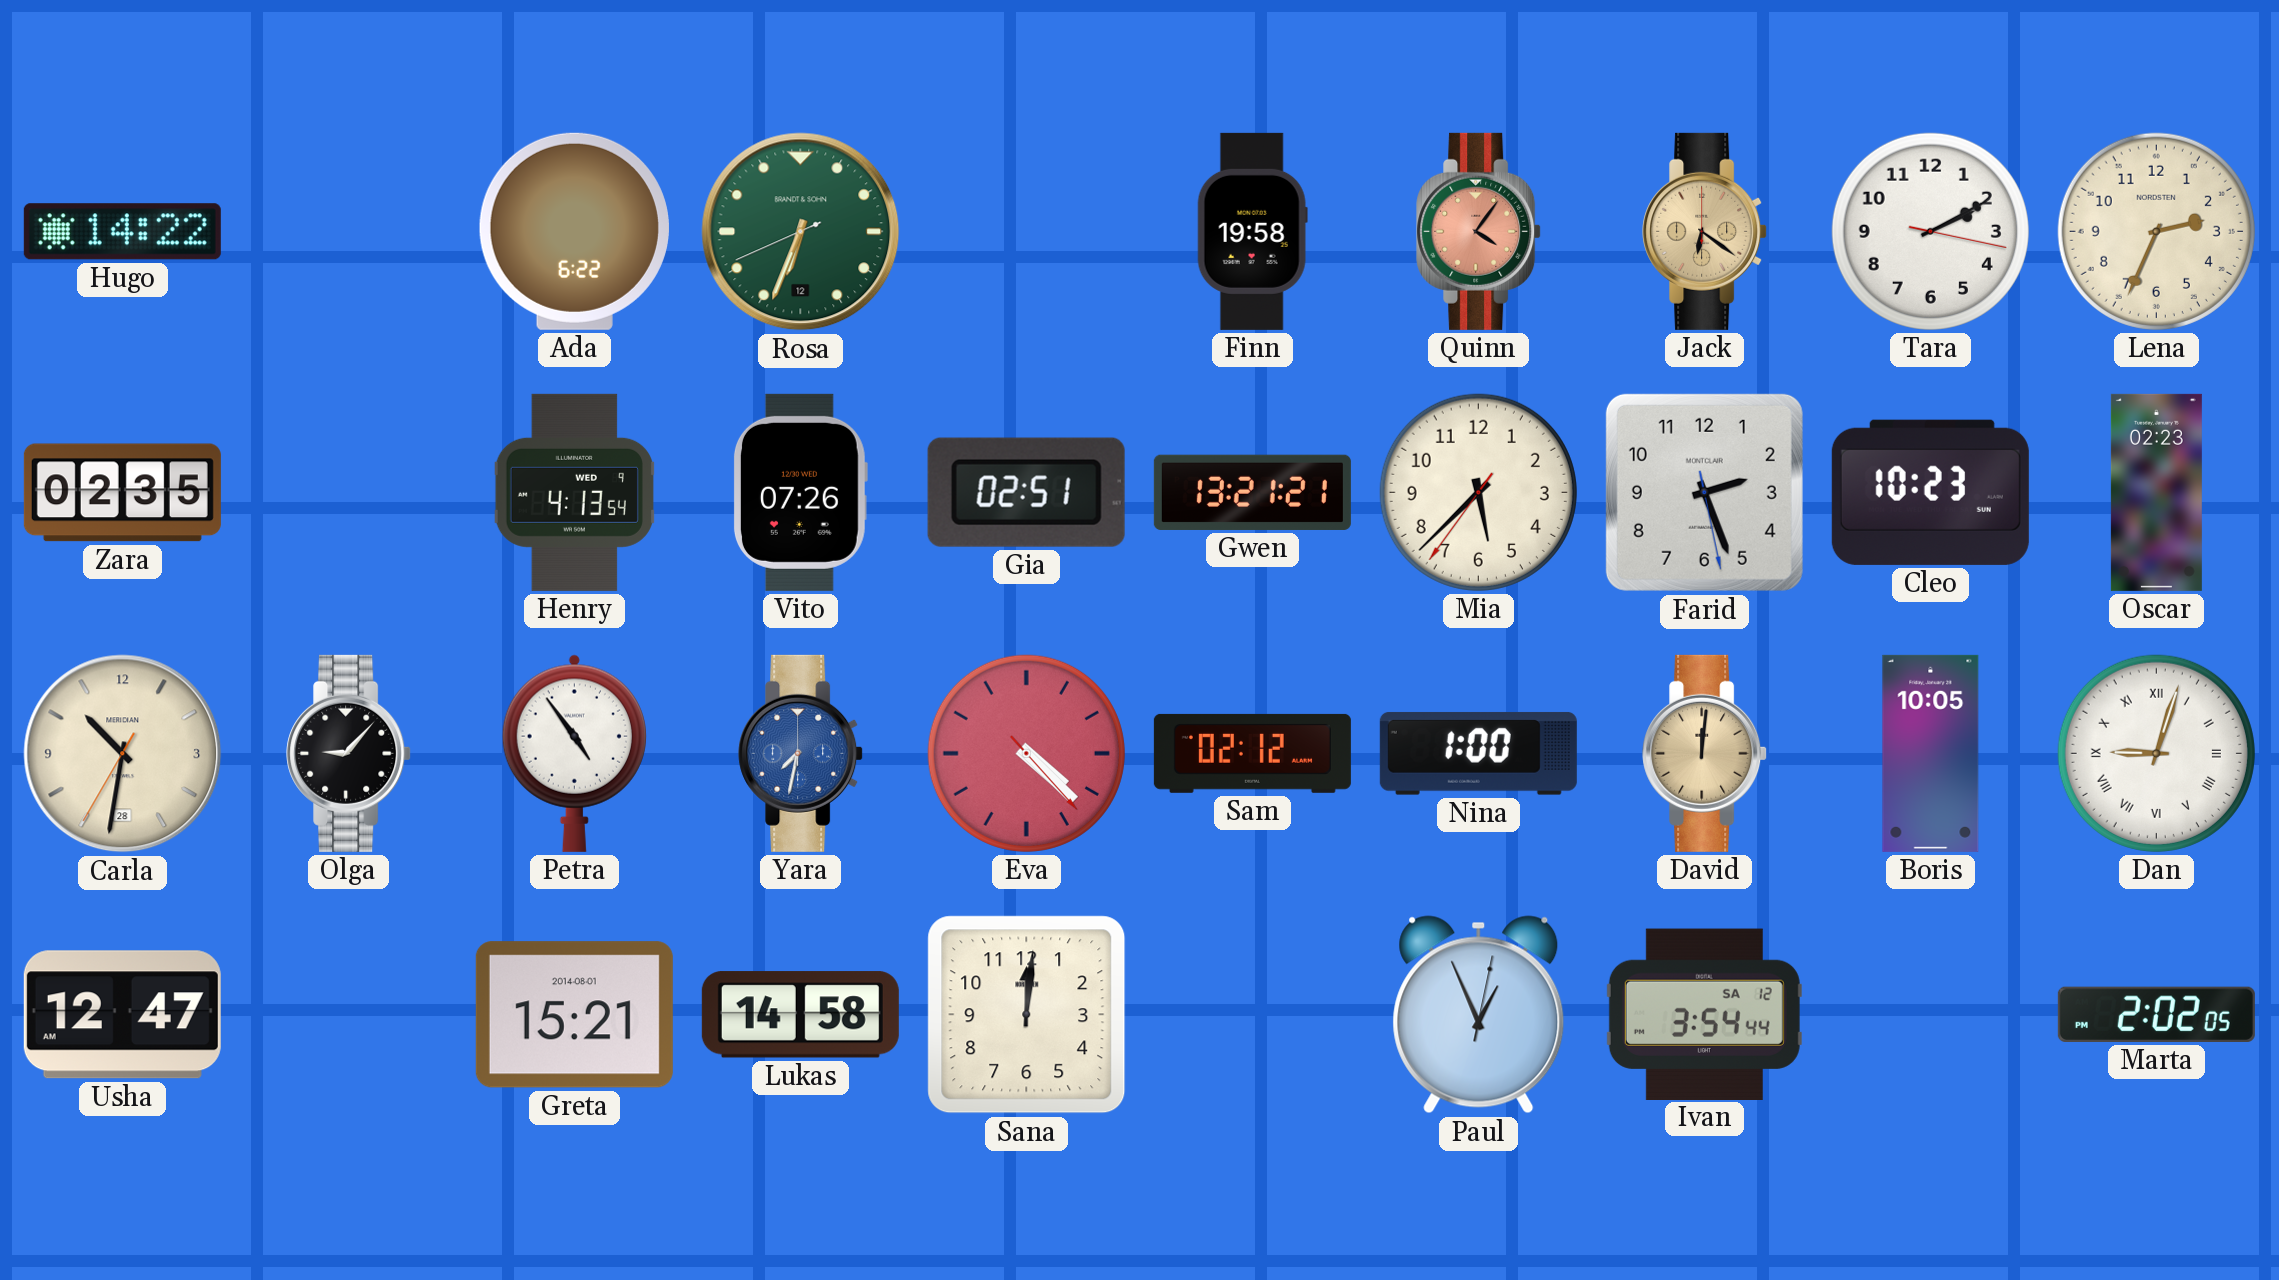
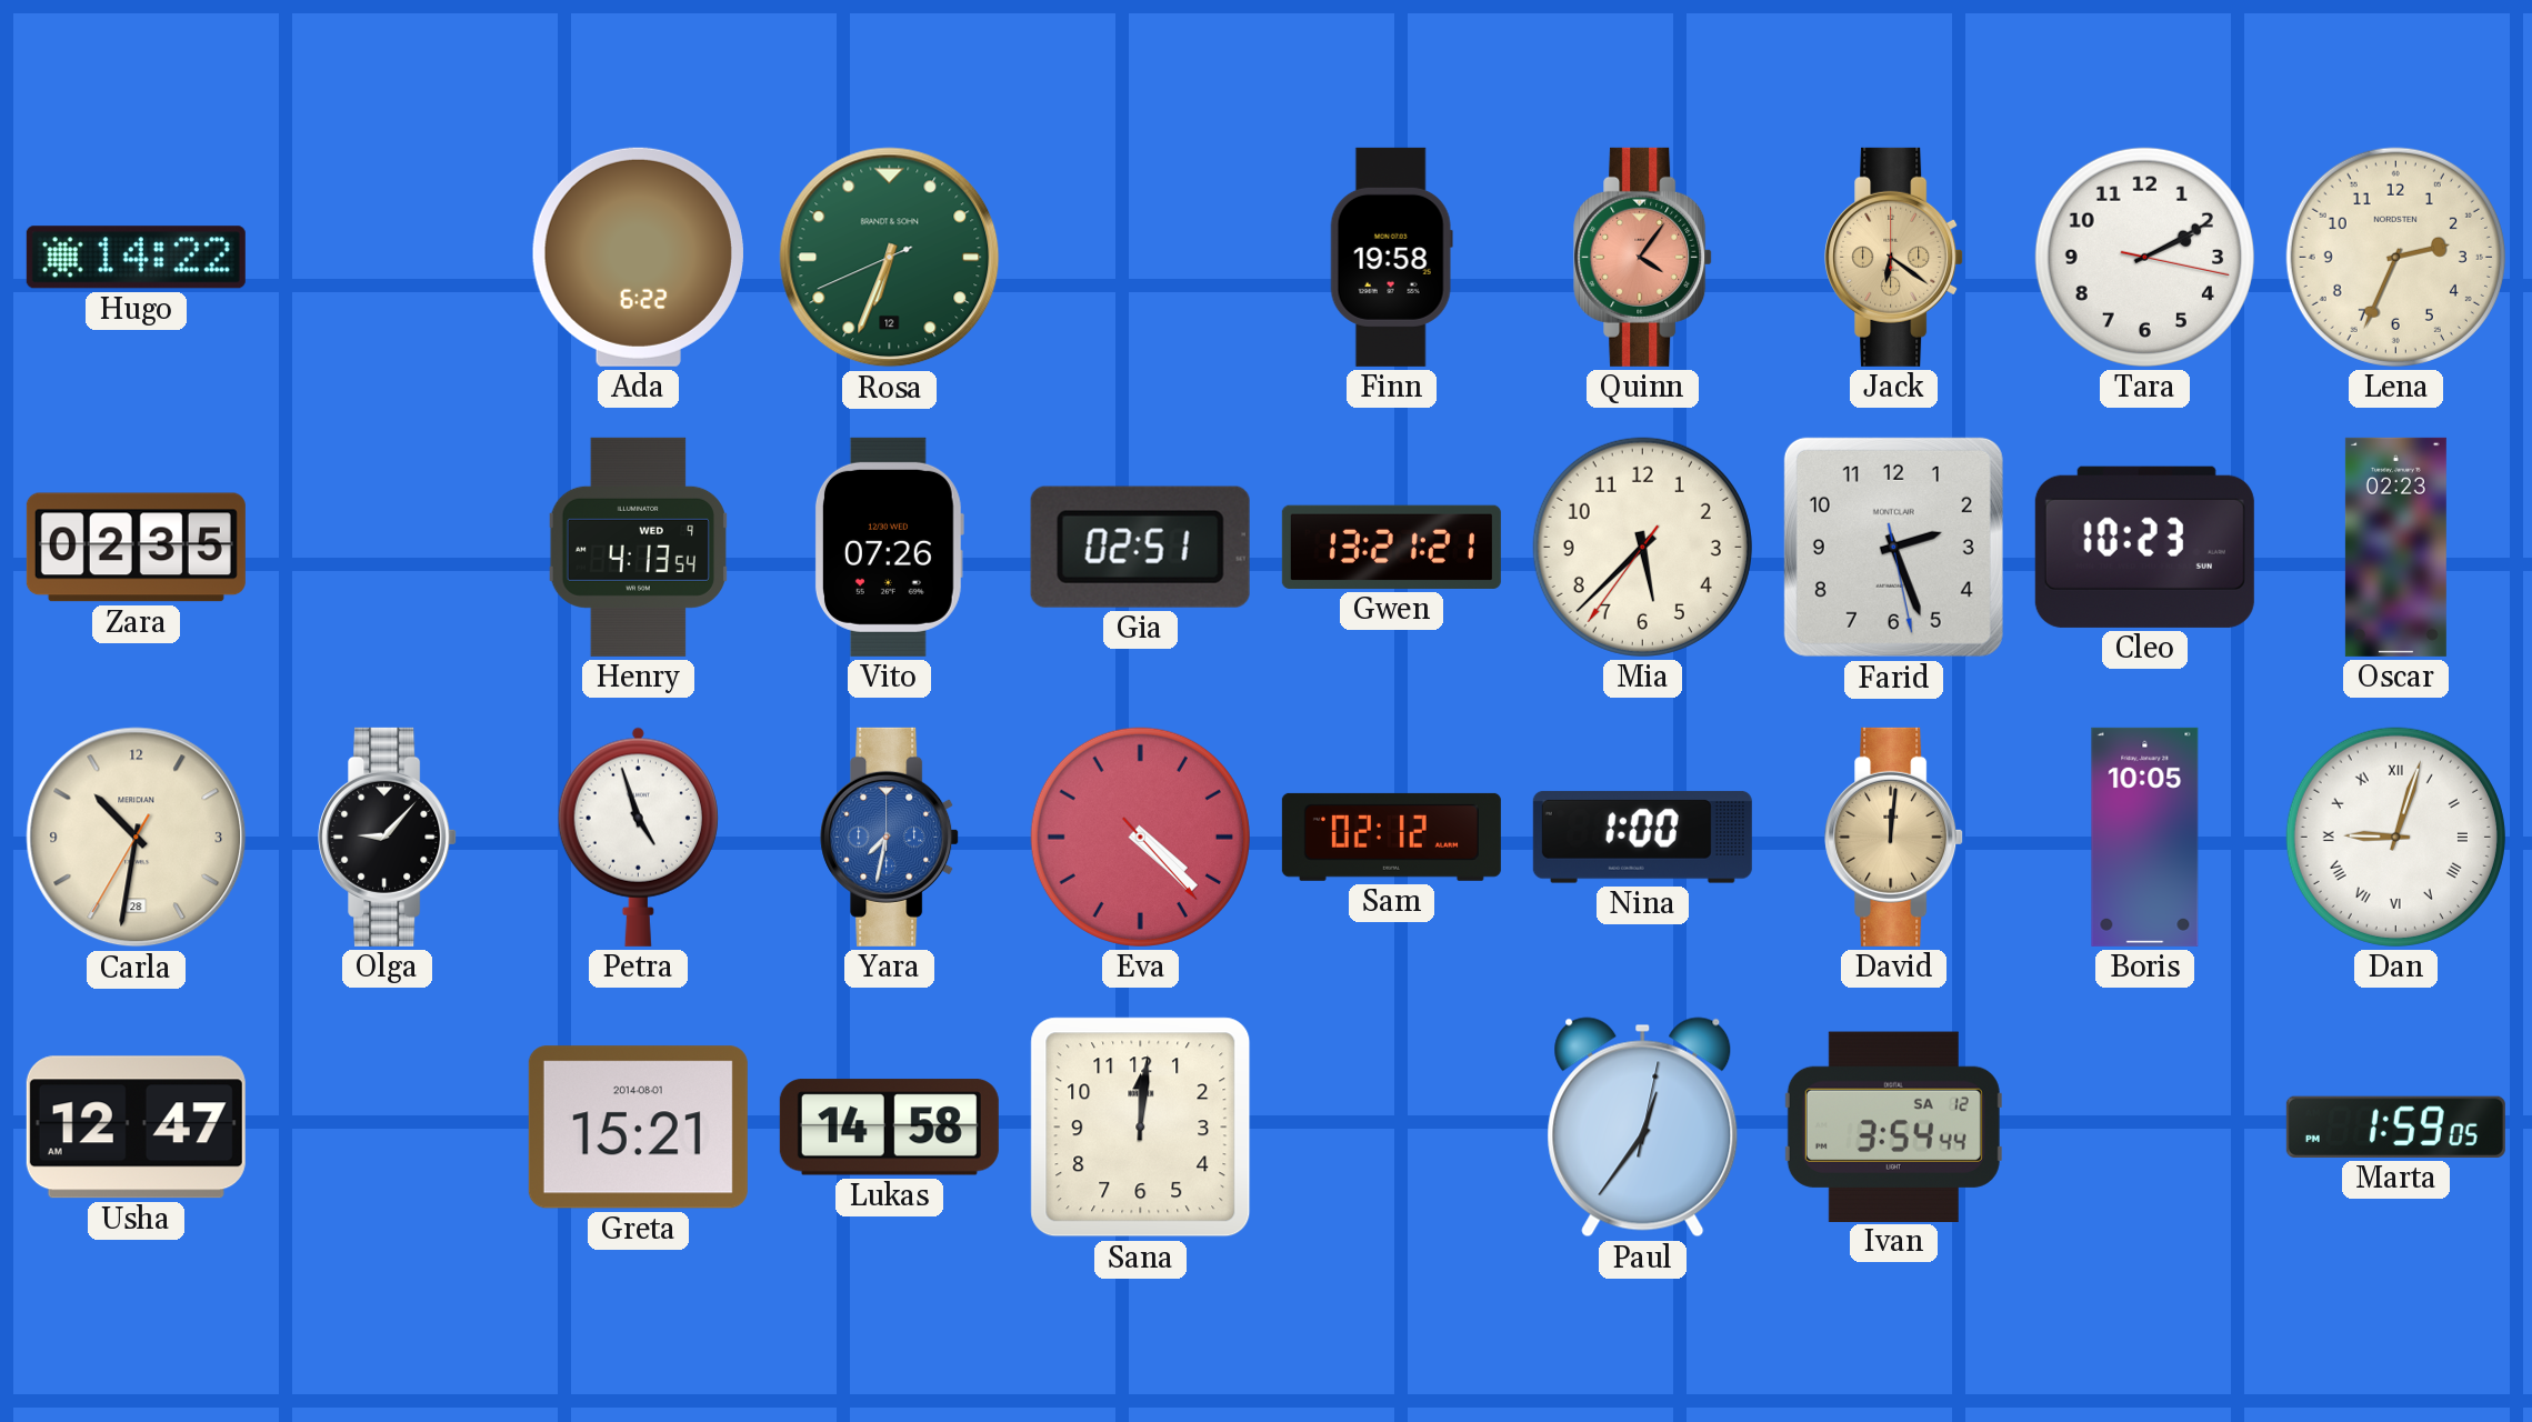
Petra: 4:54 -> 4:57 (638, 837)
Paul: 12:56 -> 12:36 (1643, 1128)
Marta: 2:02 -> 1:59 (2395, 1126)
